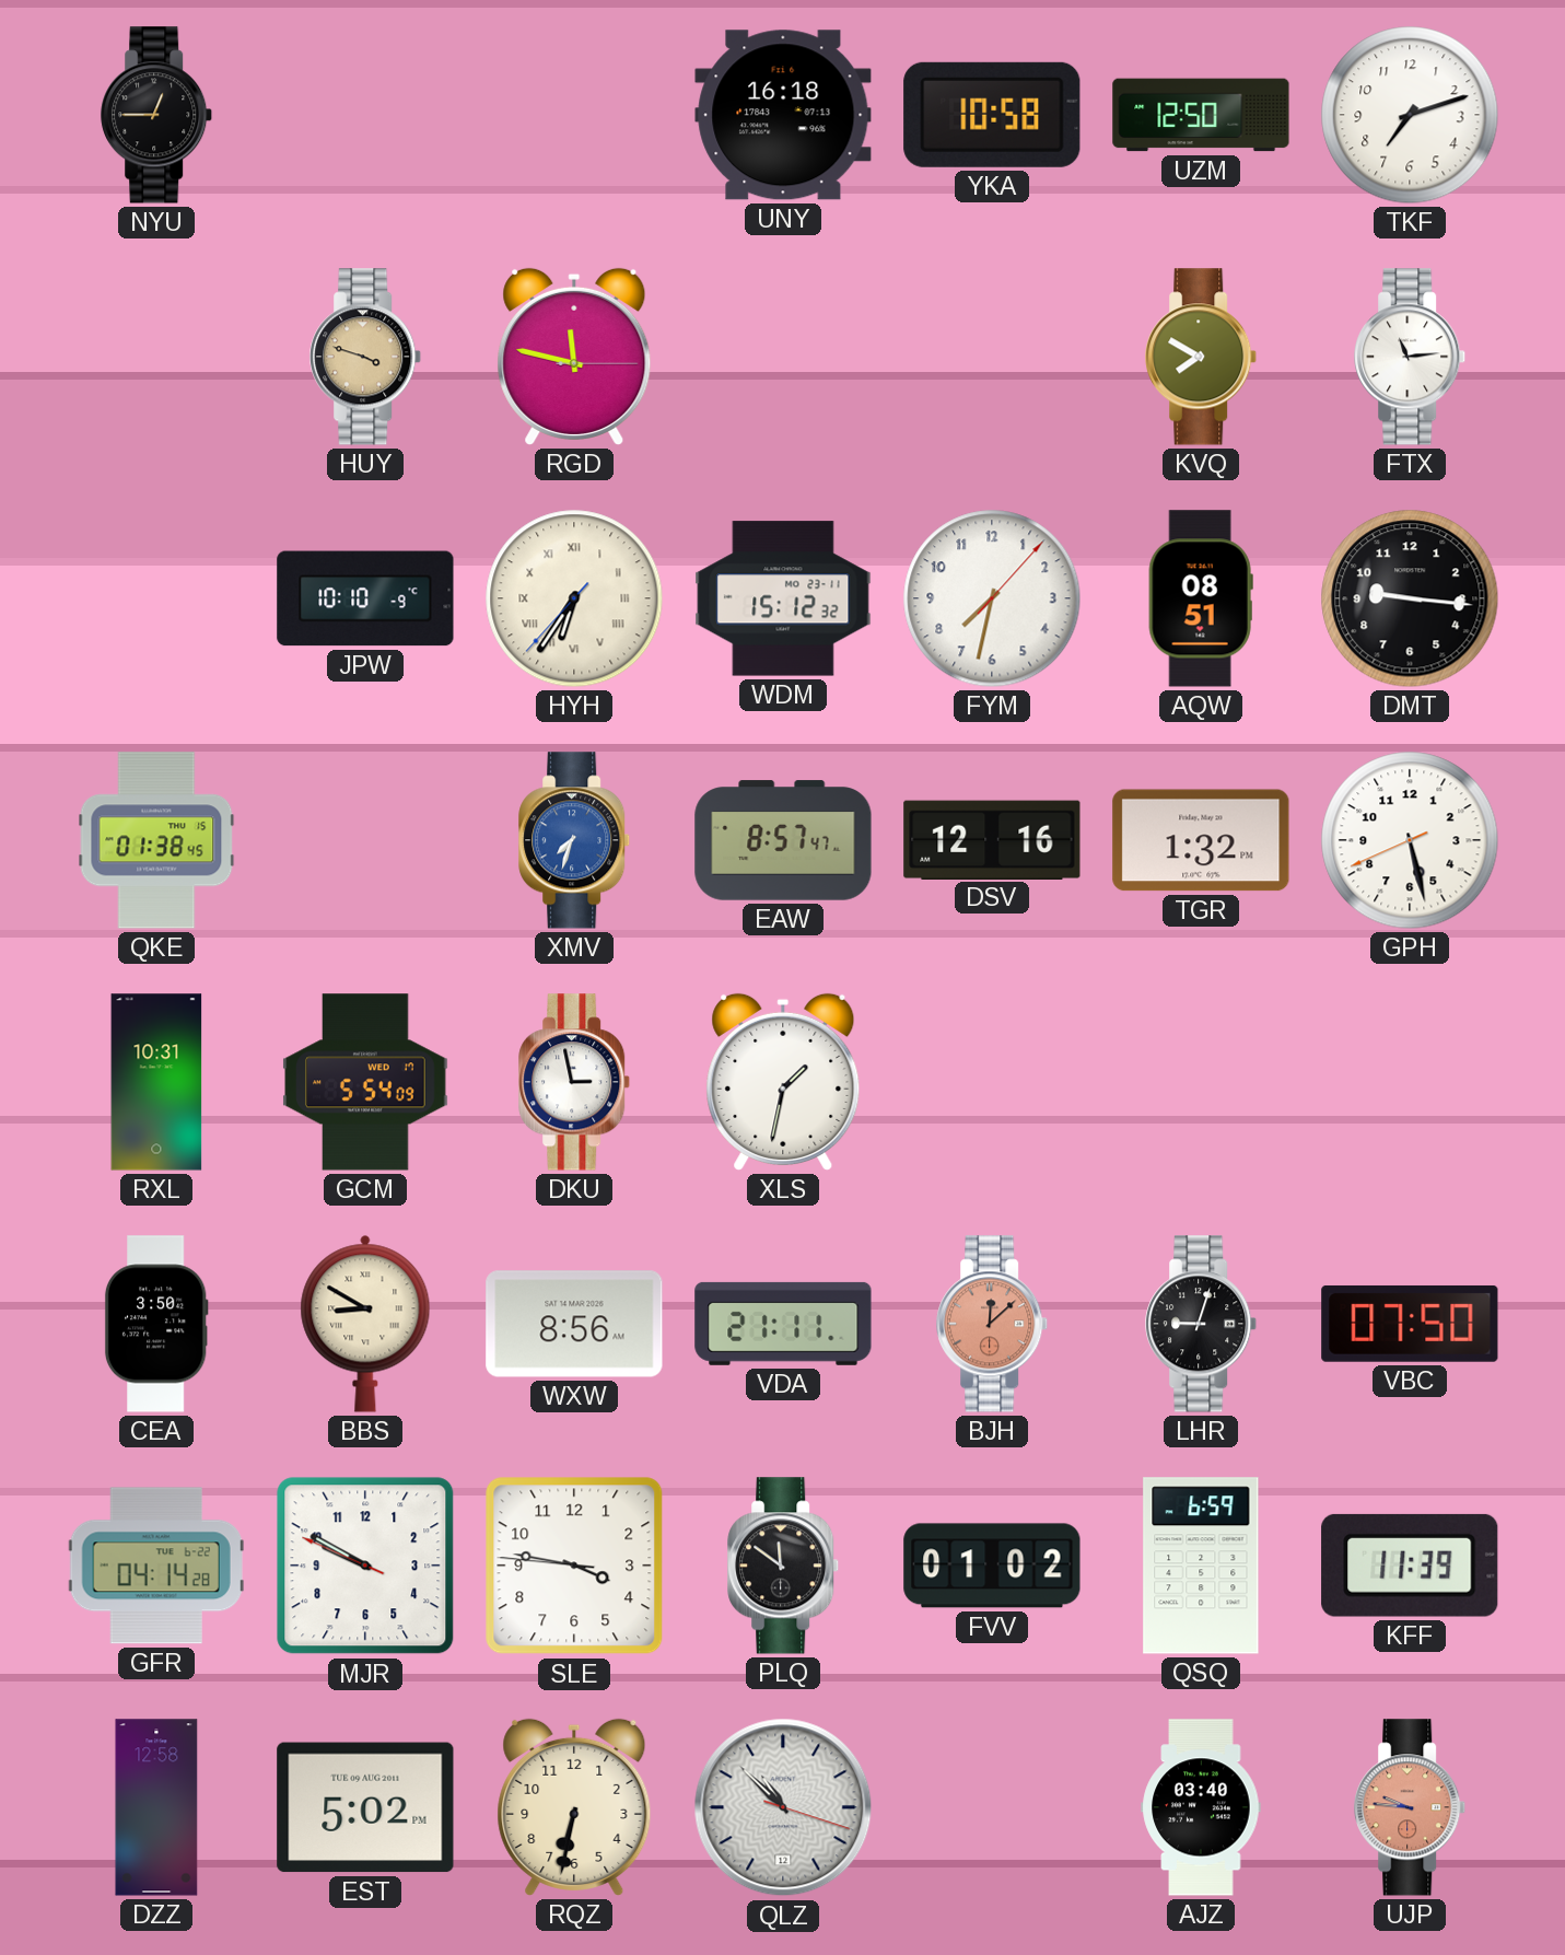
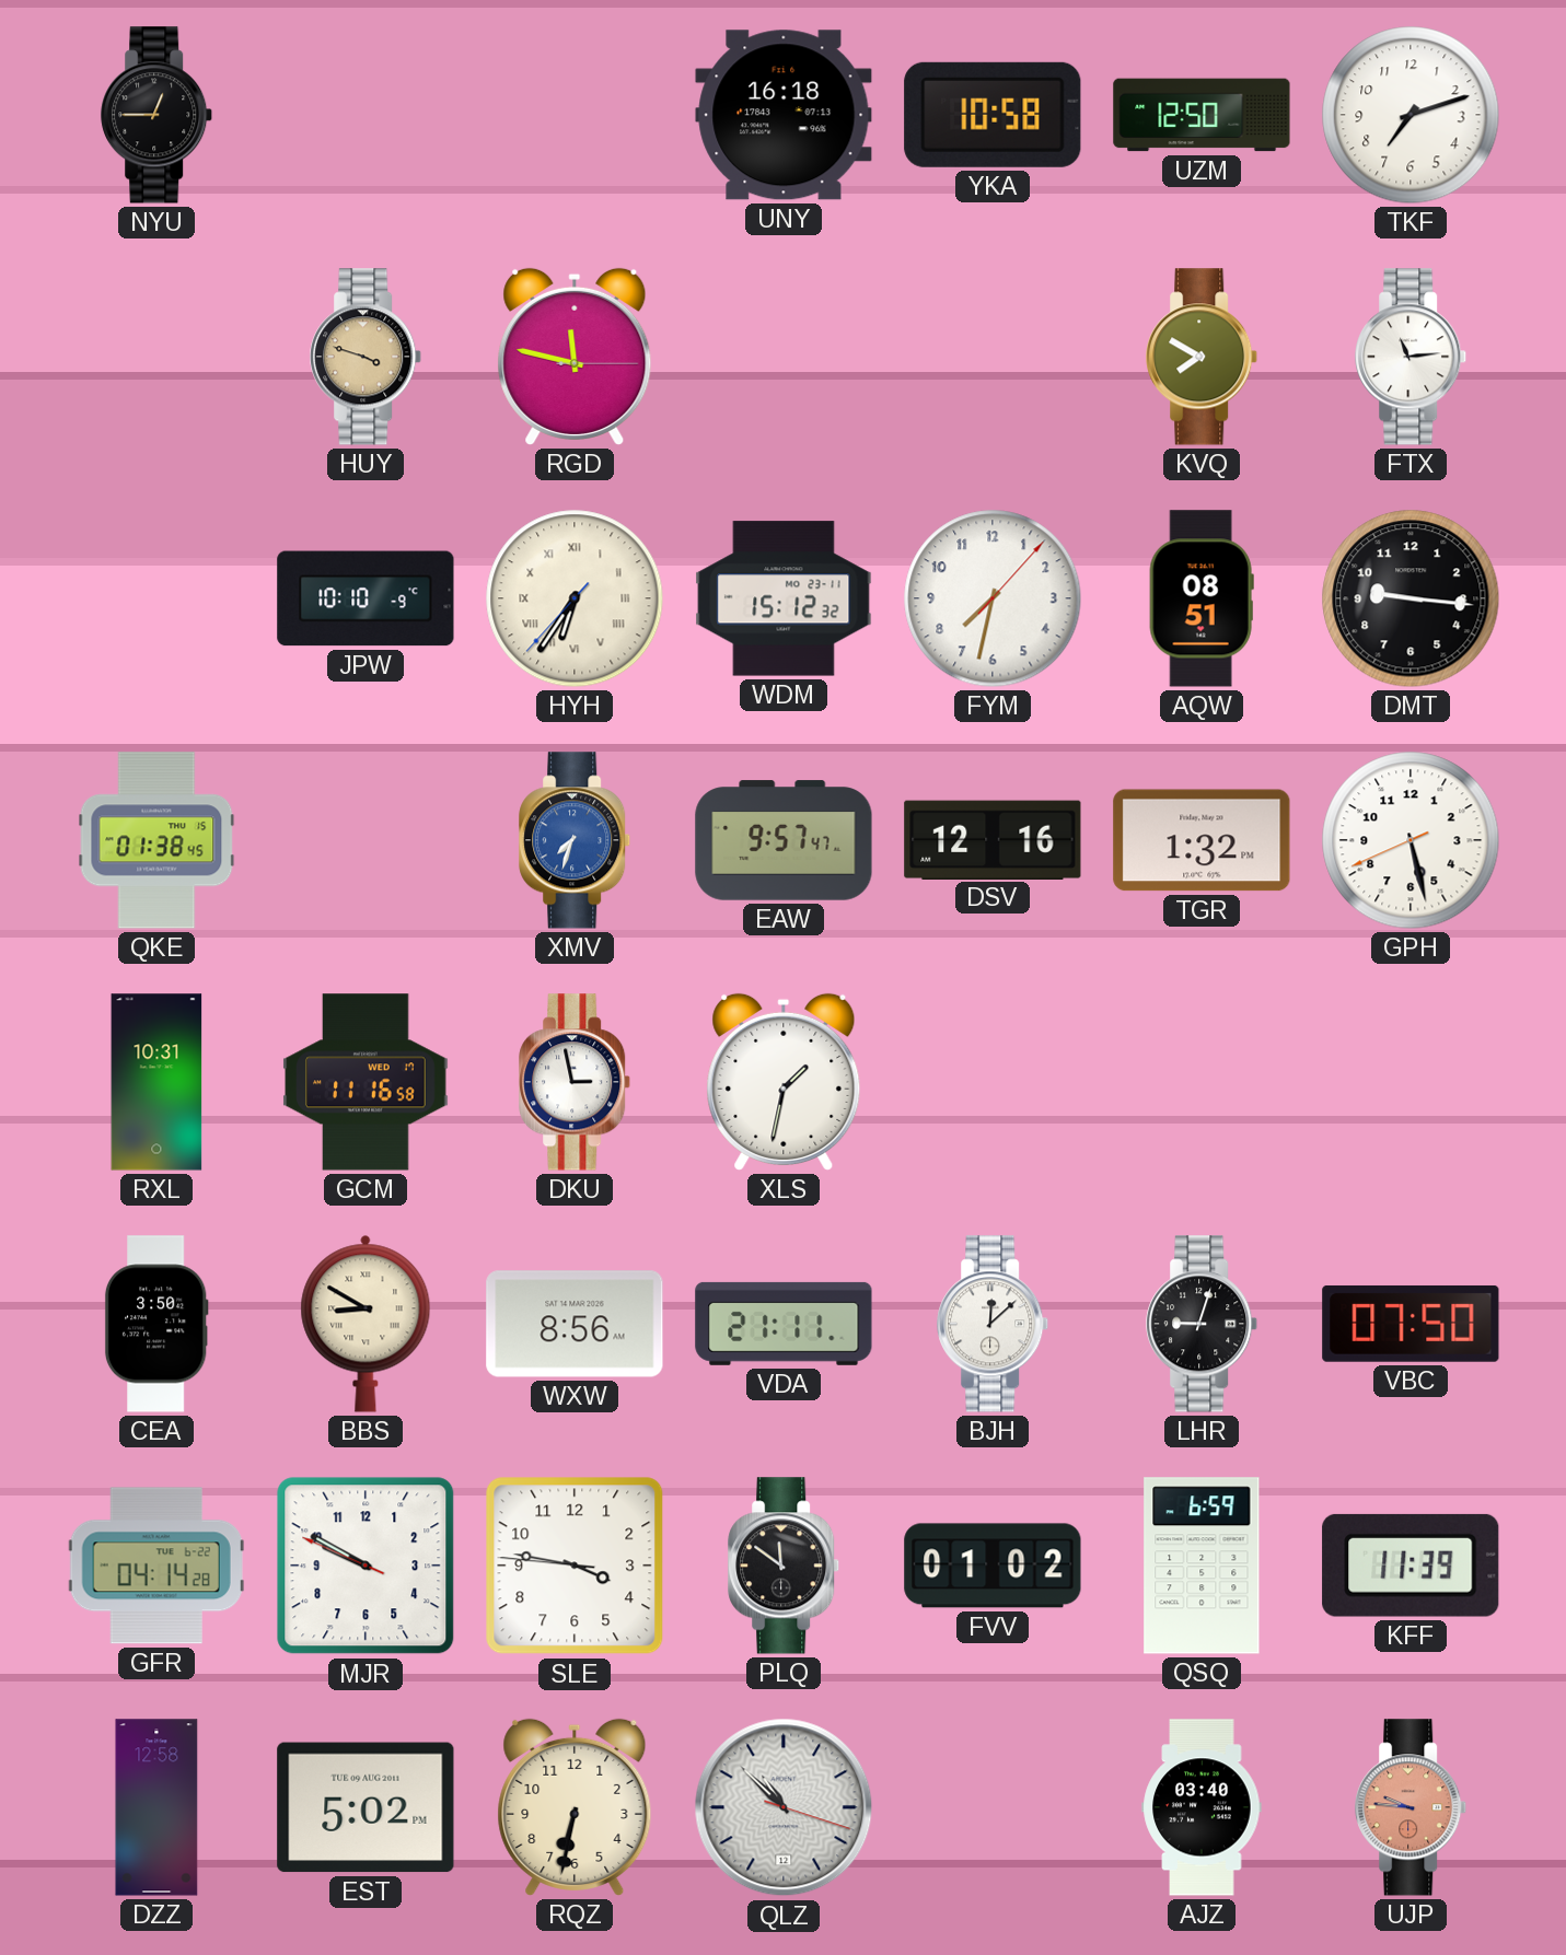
EAW: 8:57 -> 9:57 (784, 840)
GCM: 5:54 -> 11:16 (366, 1082)
BJH dial: salmon -> white (994, 1324)
